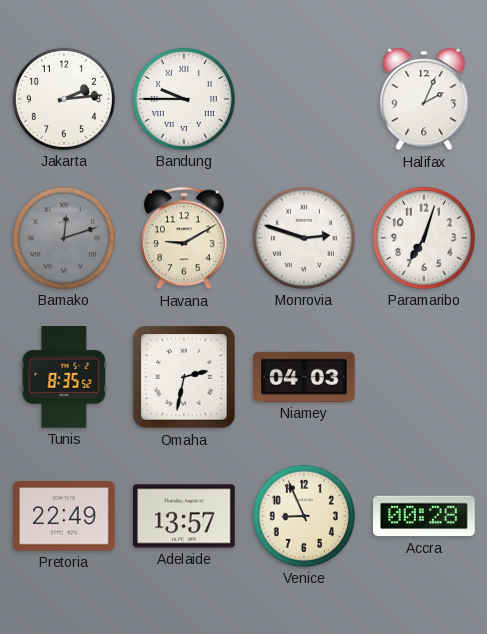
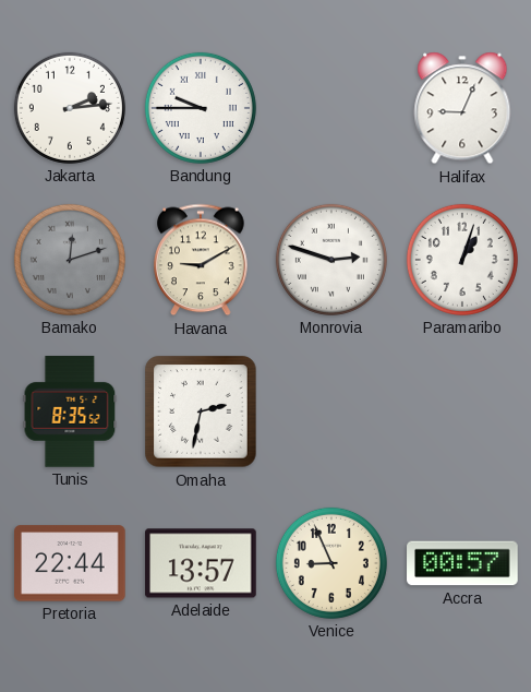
Halifax: 2:04 -> 9:04 (462, 108)
Paramaribo: 7:03 -> 1:03 (462, 260)
Niamey: 04:03 -> none (305, 377)
Pretoria: 22:49 -> 22:44 (71, 563)
Accra: 00:28 -> 00:57 (462, 563)
